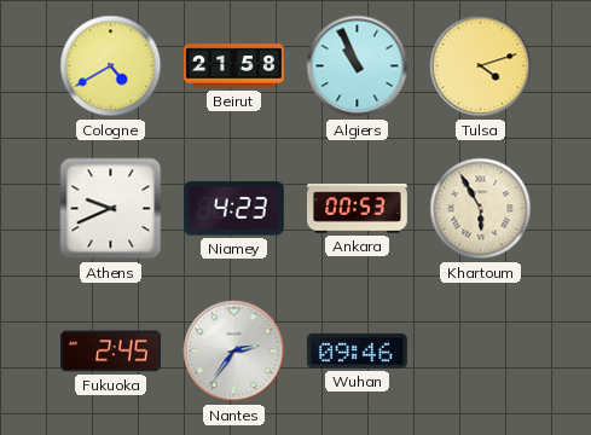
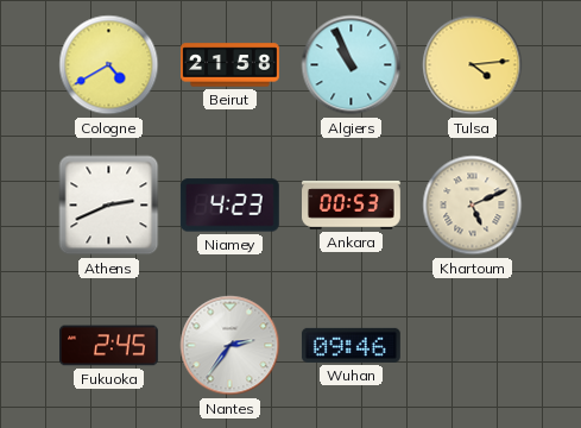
Tulsa: 4:12 -> 4:14 (473, 65)
Athens: 9:41 -> 2:41 (109, 206)
Khartoum: 5:55 -> 5:11 (473, 206)
